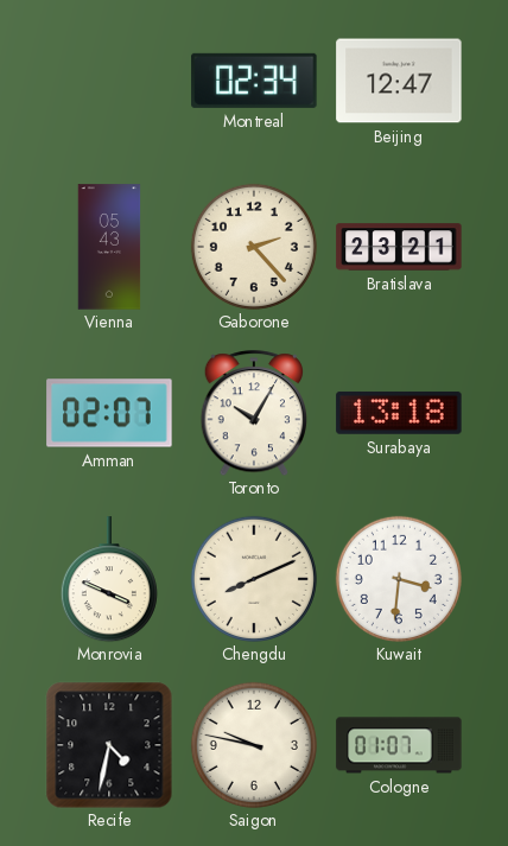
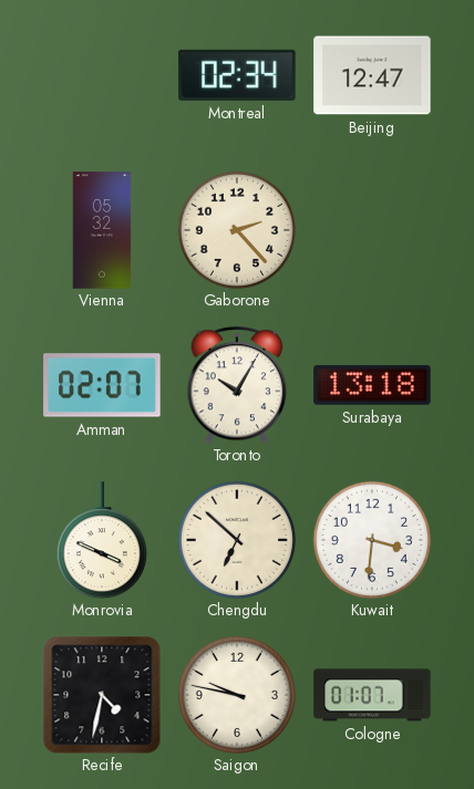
Vienna: 05:43 -> 05:32 (102, 230)
Bratislava: 23:21 -> none (399, 247)
Chengdu: 8:11 -> 6:52 (237, 540)
